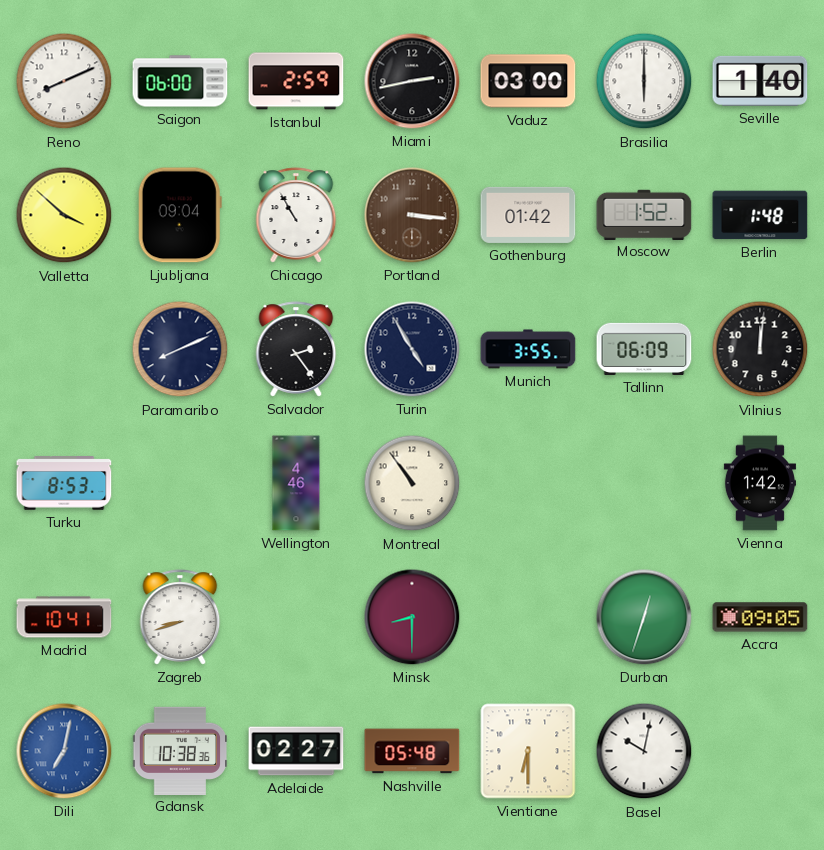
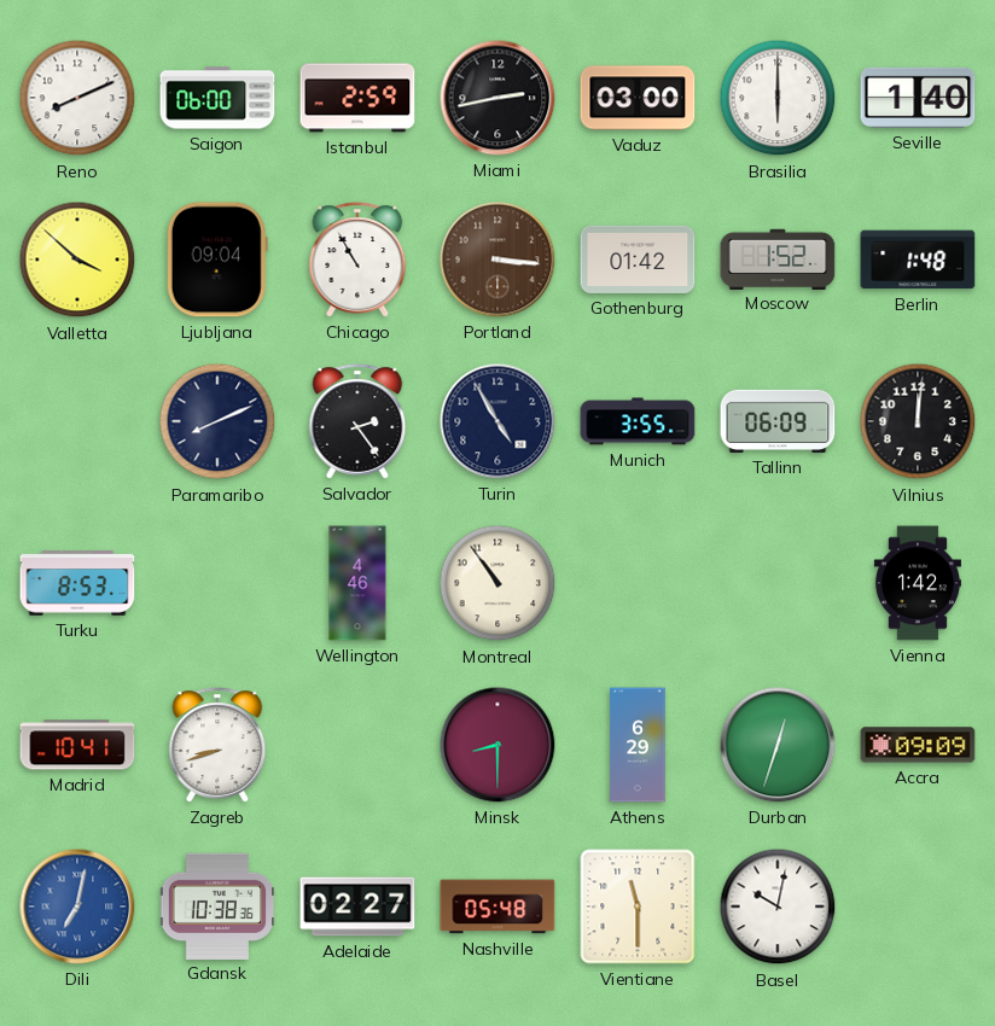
Athens: none -> 6:29 (638, 745)
Accra: 09:05 -> 09:09 (918, 745)
Vientiane: 6:30 -> 11:30 (638, 907)
